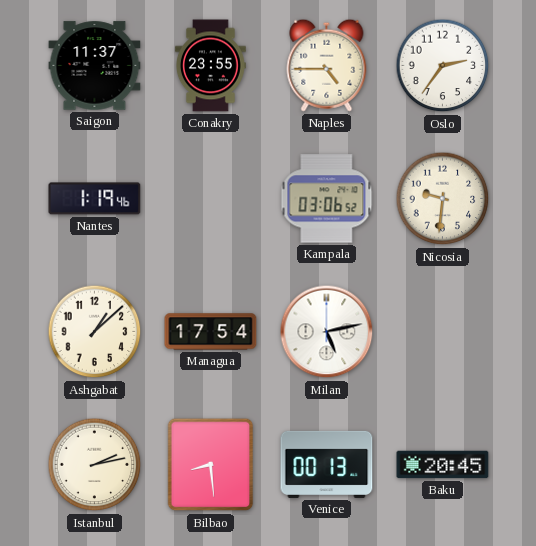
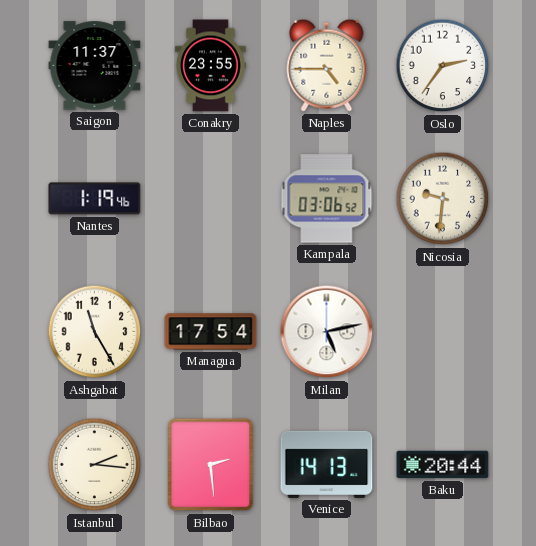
Ashgabat: 1:08 -> 11:25 (95, 332)
Istanbul: 2:13 -> 2:16 (95, 465)
Bilbao: 8:29 -> 2:29 (211, 465)
Venice: 00:13 -> 14:13 (327, 464)
Baku: 20:45 -> 20:44 (443, 465)
